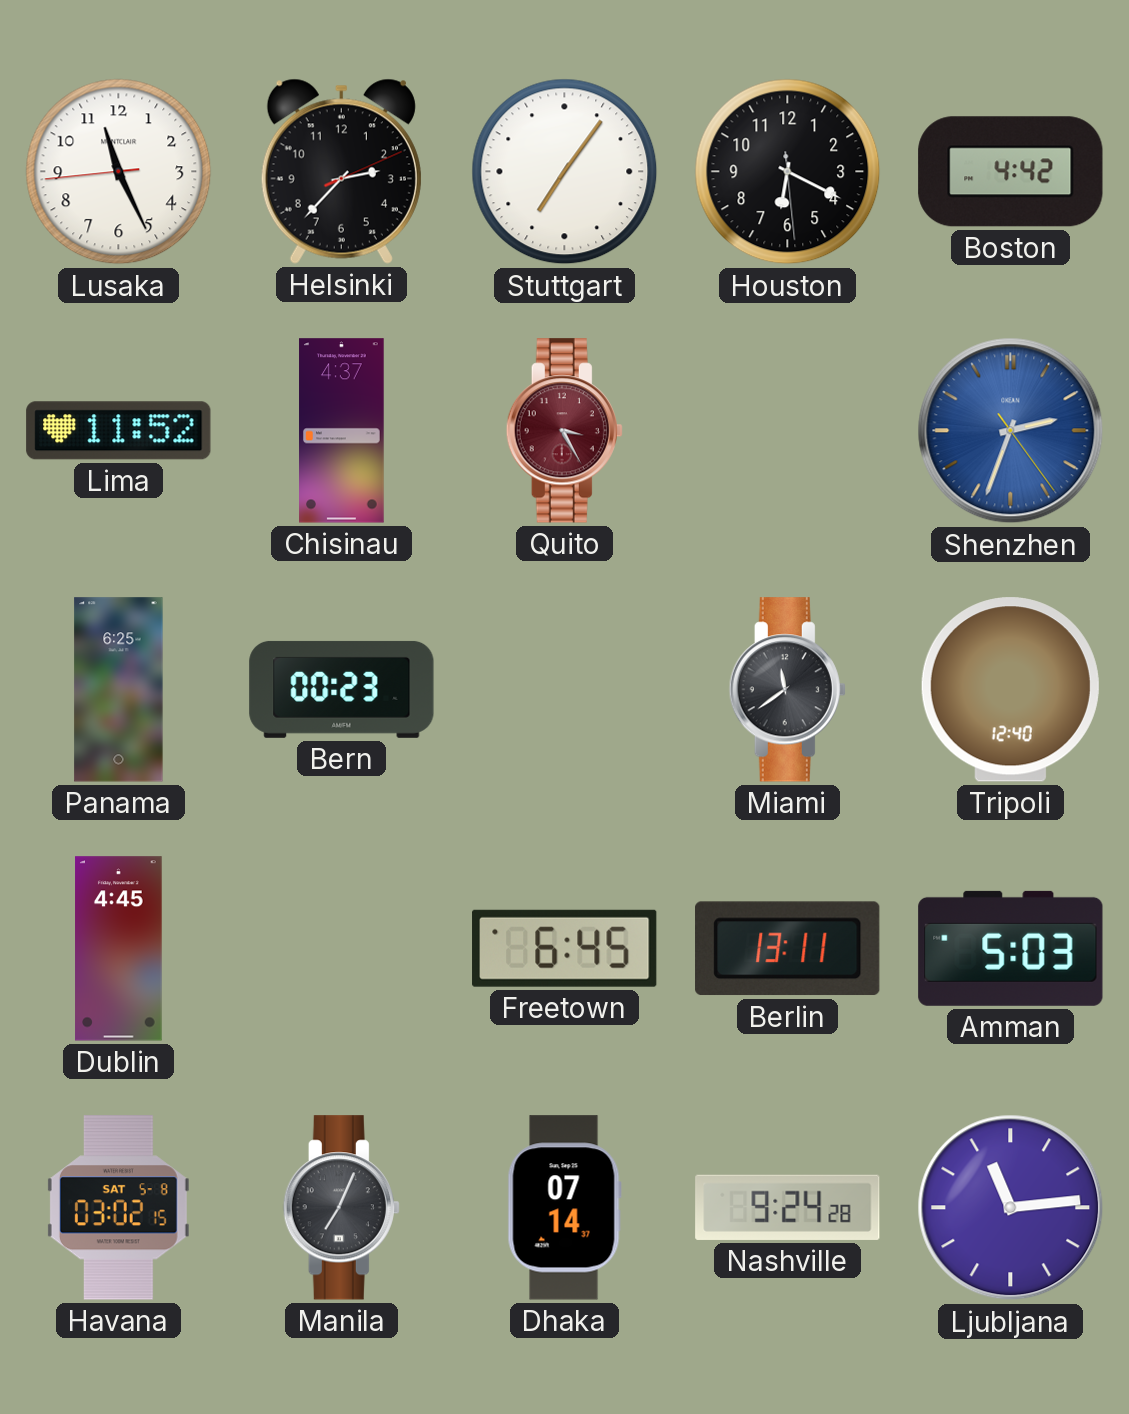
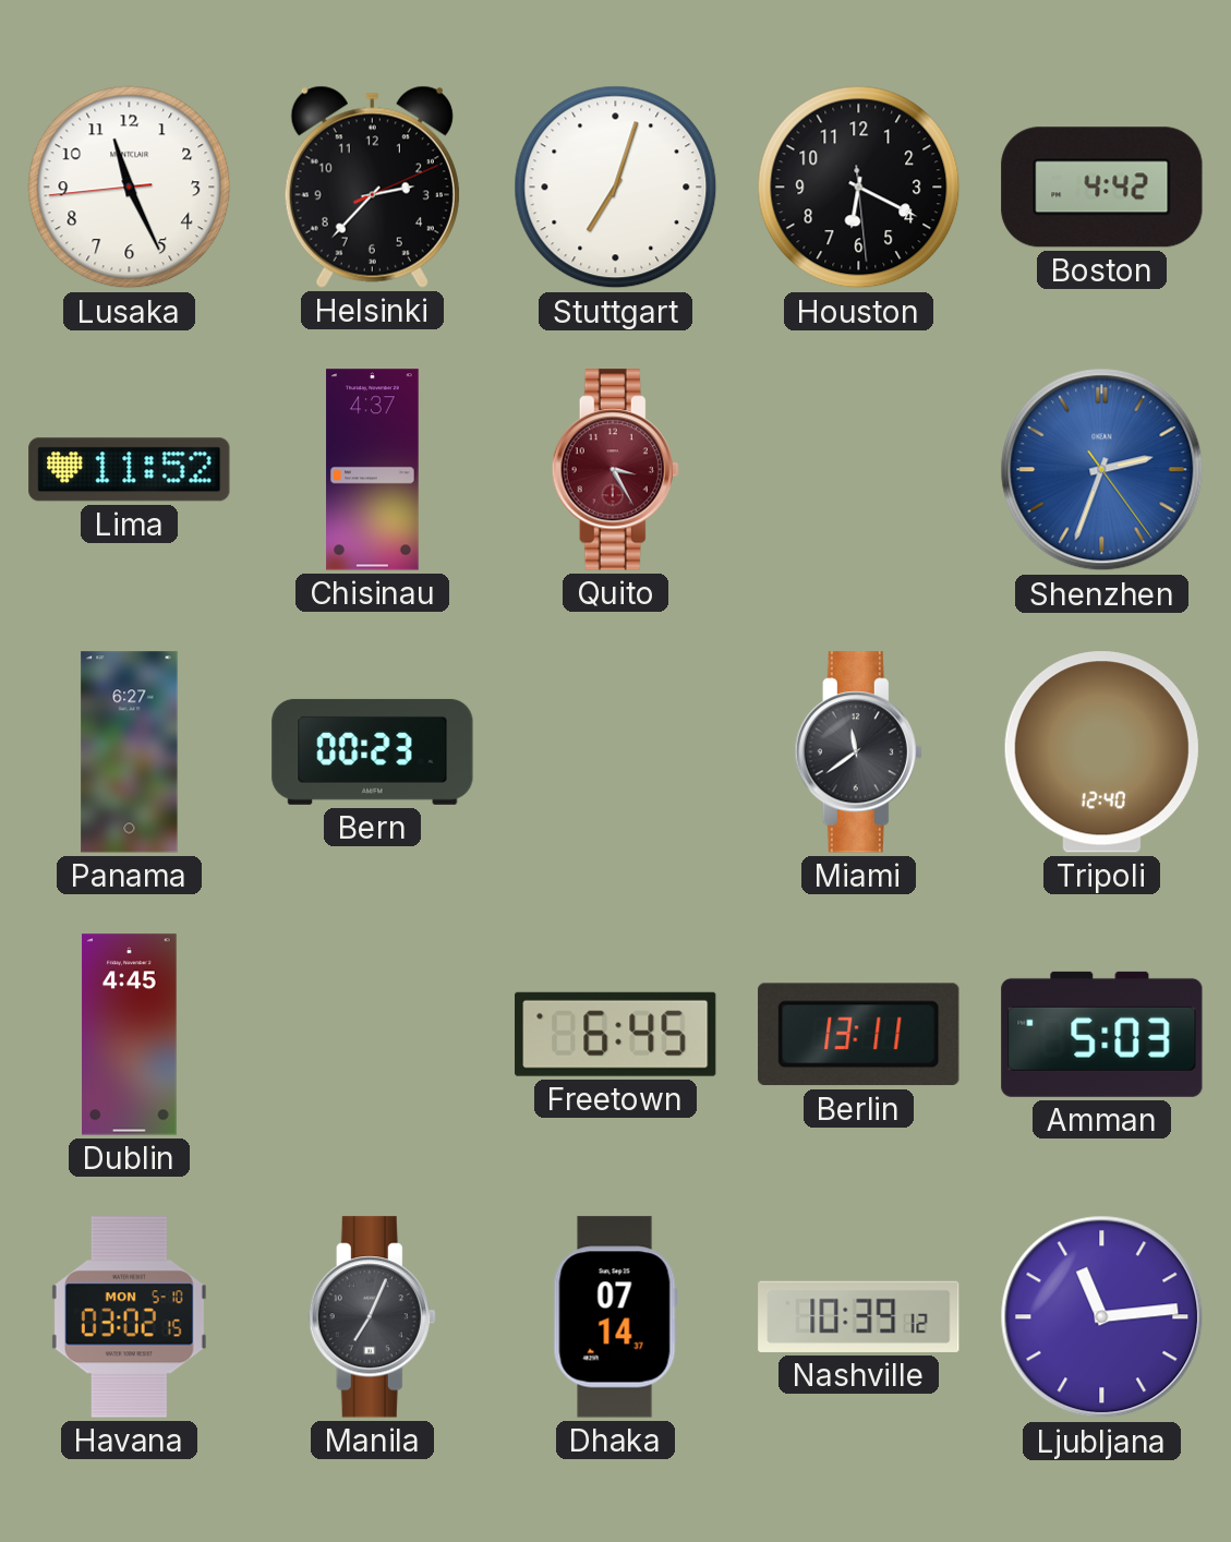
Stuttgart: 7:06 -> 7:03 (616, 188)
Panama: 6:25 -> 6:27 (130, 752)
Havana date: SAT 5-8 -> MON 5-10 (129, 1317)
Nashville: 9:24 -> 10:39 (859, 1316)
